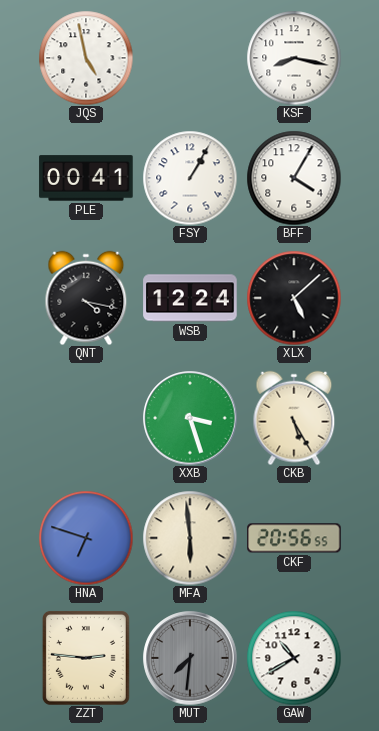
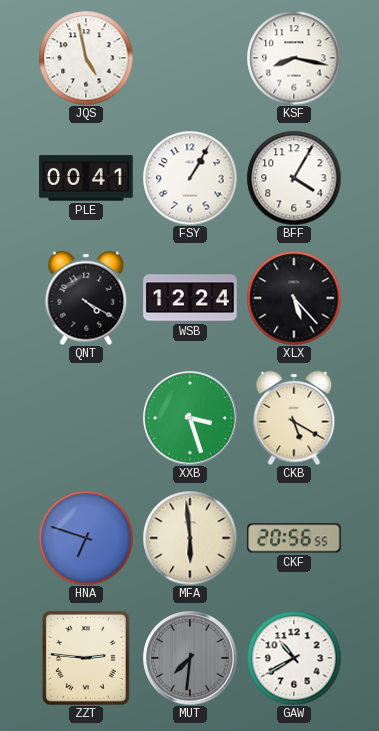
QNT: 4:17 -> 4:20 (86, 298)
XLX: 5:08 -> 5:23 (294, 298)
CKB: 5:25 -> 5:20 (294, 418)
